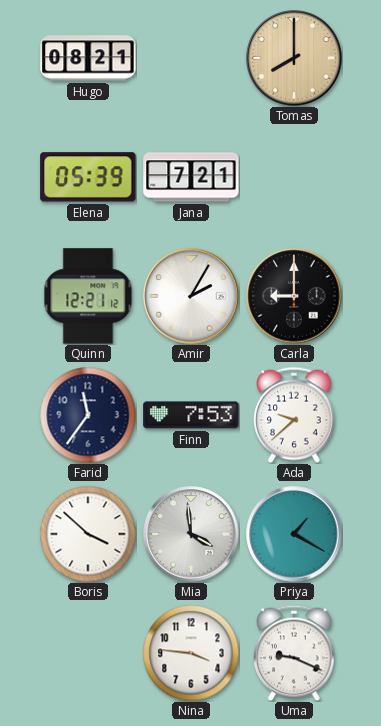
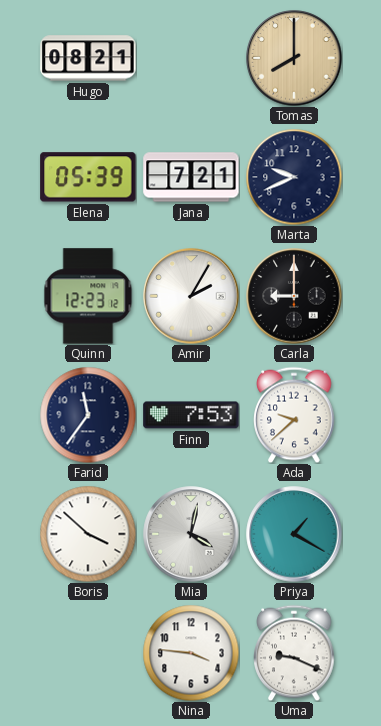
Marta: none -> 9:41 (294, 177)
Quinn: 12:21 -> 12:23 (88, 296)
Mia: 3:59 -> 4:02 (191, 534)
